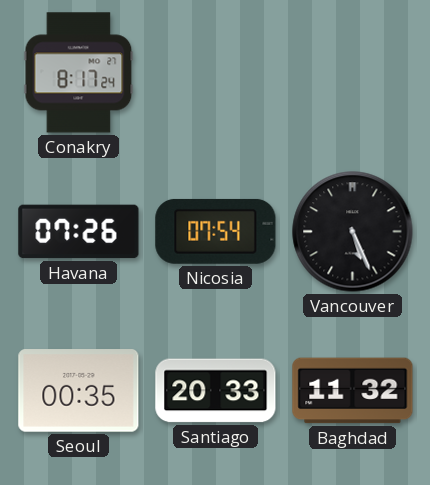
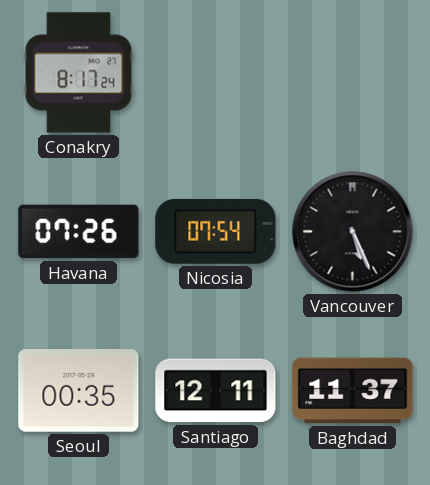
Santiago: 20:33 -> 12:11 (216, 391)
Baghdad: 11:32 -> 11:37 (353, 391)
